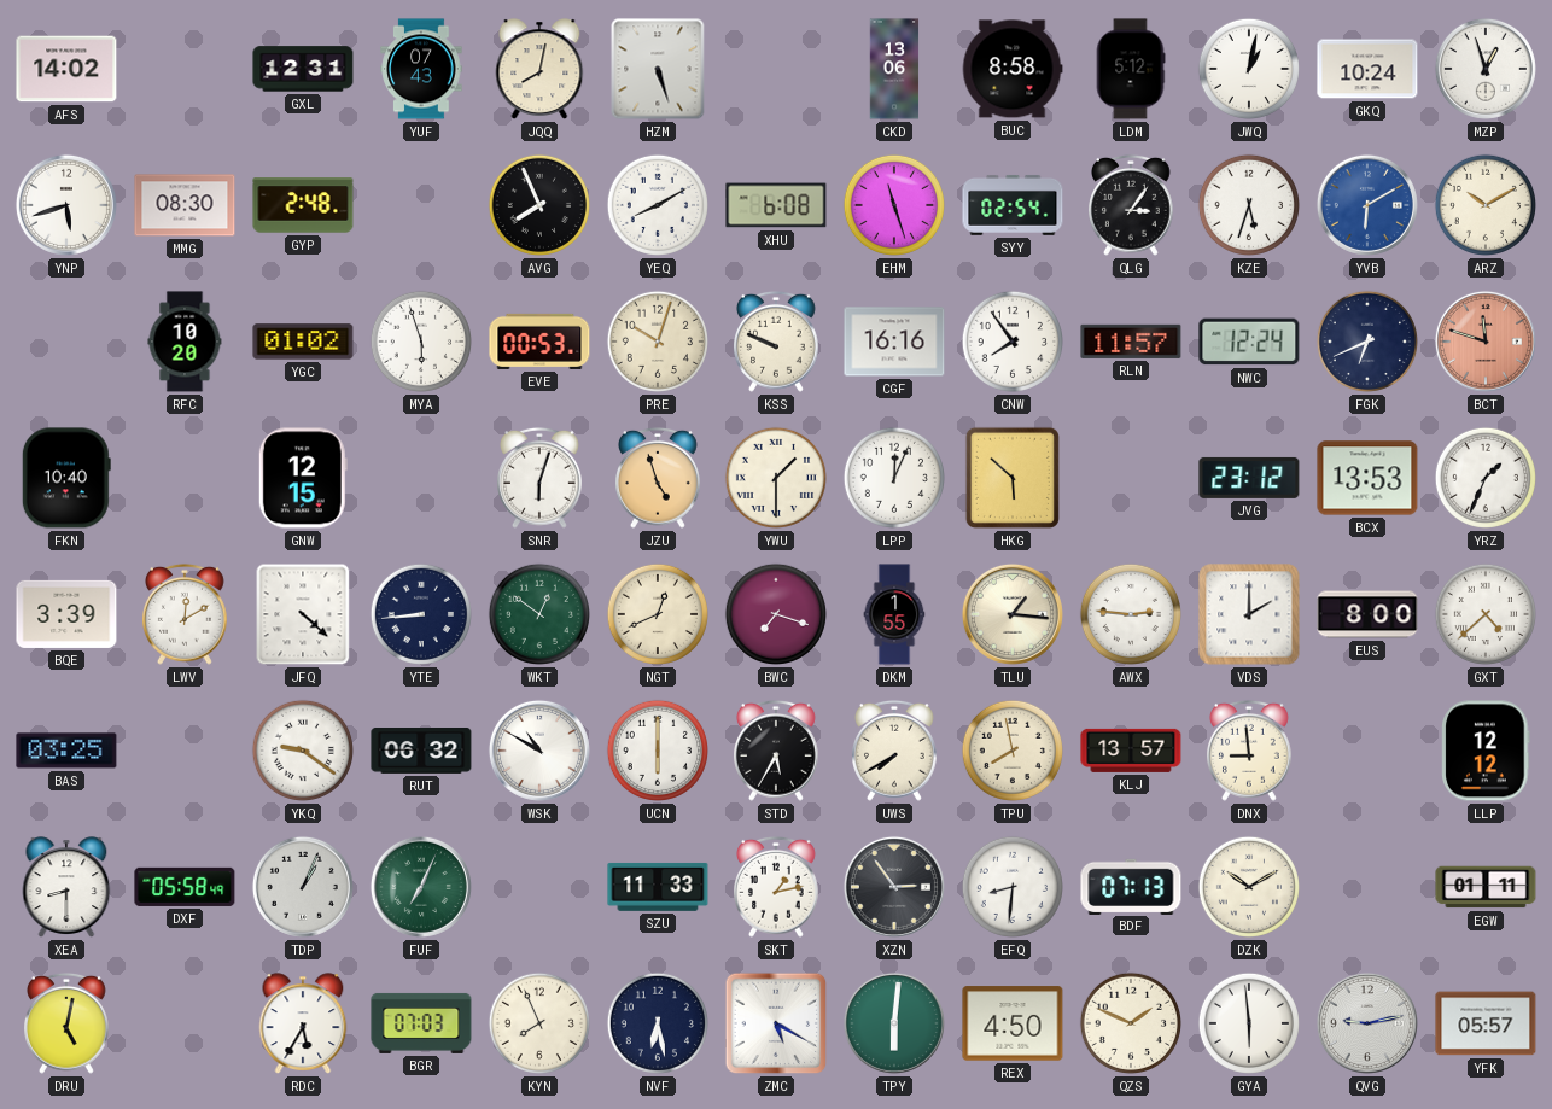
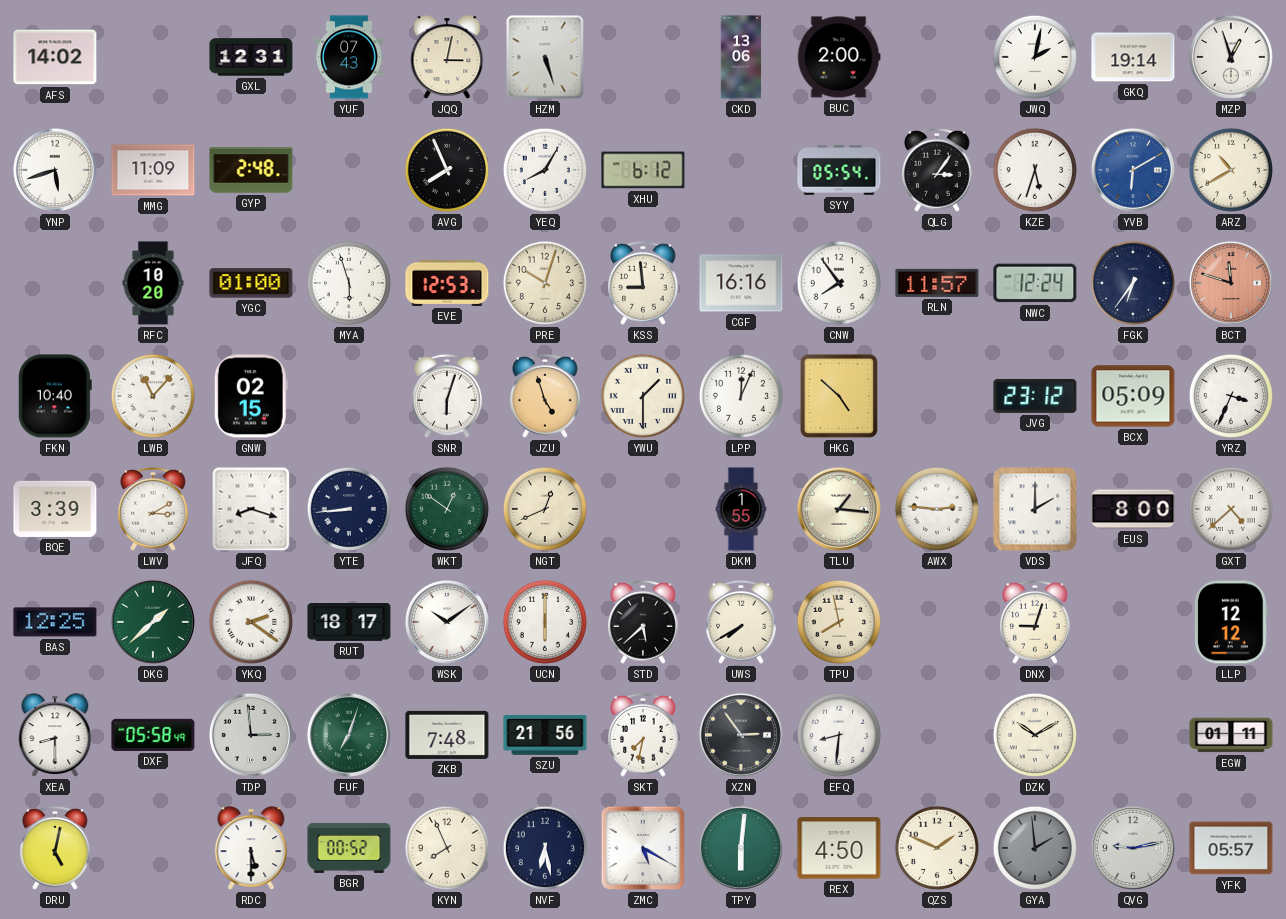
JQQ: 8:02 -> 3:02 (447, 57)
BUC: 8:58 -> 2:00 (839, 57)
LDM: 5:12 -> none (1131, 69)
JWQ: 1:02 -> 2:02 (1035, 57)
GKQ: 10:24 -> 19:14 (1133, 57)
MMG: 08:30 -> 11:09 (153, 170)
YEQ: 8:10 -> 8:05 (545, 170)
XHU: 6:08 -> 6:12 (643, 170)
EHM: 11:27 -> none (894, 205)
SYY: 02:54 -> 05:54 (839, 170)
ARZ: 10:10 -> 10:40 (1231, 170)
YGC: 01:02 -> 01:00 (251, 283)
EVE: 00:53 -> 12:53 (447, 283)
KSS: 9:49 -> 8:59 (644, 283)
FGK: 6:41 -> 6:36 (1133, 283)
LWB: none -> 11:07 (153, 396)
GNW: 12:15 -> 02:15 (251, 396)
HKG: 5:52 -> 4:52 (839, 396)
BCX: 13:53 -> 05:09 (1133, 396)
YRZ: 1:34 -> 3:34 (1231, 396)
LWV: 12:10 -> 3:10 (154, 509)
JFQ: 4:22 -> 8:18 (251, 509)
BWC: 7:18 -> none (776, 614)
BAS: 03:25 -> 12:25 (55, 622)
DKG: none -> 1:38 (153, 622)
YKQ: 9:21 -> 2:21 (251, 622)
RUT: 06:32 -> 18:17 (349, 623)
WSK: 10:50 -> 10:09 (447, 622)
STD: 5:35 -> 5:38 (644, 622)
KLJ: 13:57 -> none (1131, 751)
DNX: 8:59 -> 9:03 (1036, 622)
TDP: 1:04 -> 2:59 (251, 735)
FUF: 7:04 -> 7:03 (349, 735)
ZKB: none -> 7:48 (447, 735)
SZU: 11:33 -> 21:56 (545, 735)
SKT: 1:13 -> 7:32 (644, 735)
BDF: 07:13 -> none (1131, 886)
RDC: 5:35 -> 5:30 (251, 848)
BGR: 07:03 -> 00:52 (349, 848)
GYA: 5:59 -> 1:59 (1035, 848)
GYA dial: white -> grey (1035, 848)
